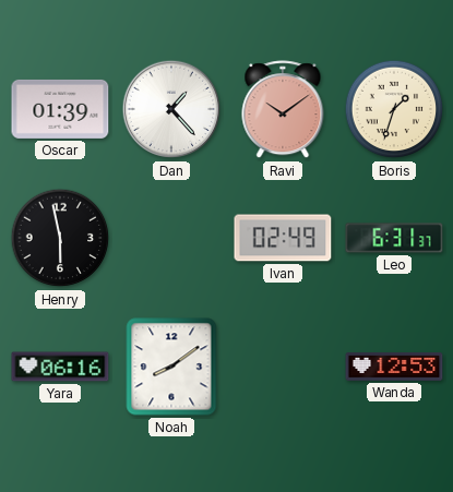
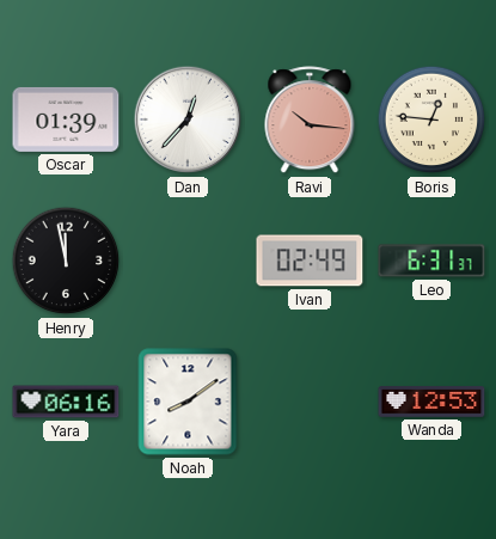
Dan: 1:23 -> 12:37 (188, 120)
Ravi: 10:09 -> 10:16 (310, 121)
Boris: 1:33 -> 12:46 (431, 120)
Henry: 5:58 -> 11:58 (66, 261)
